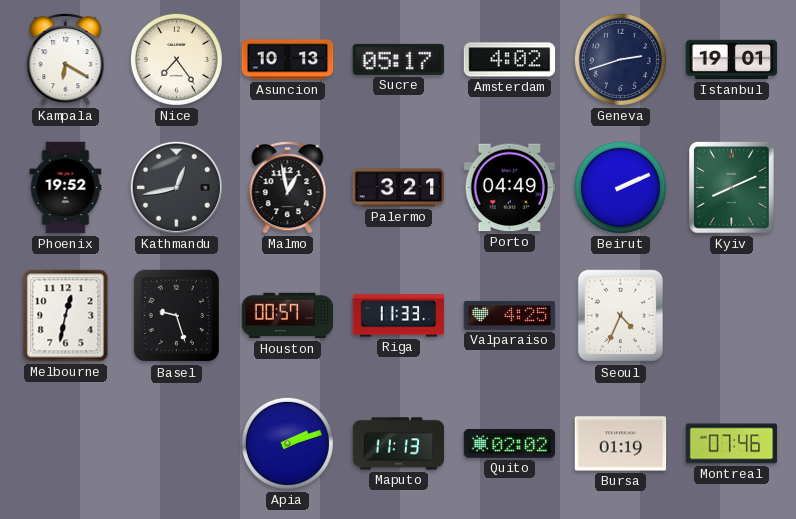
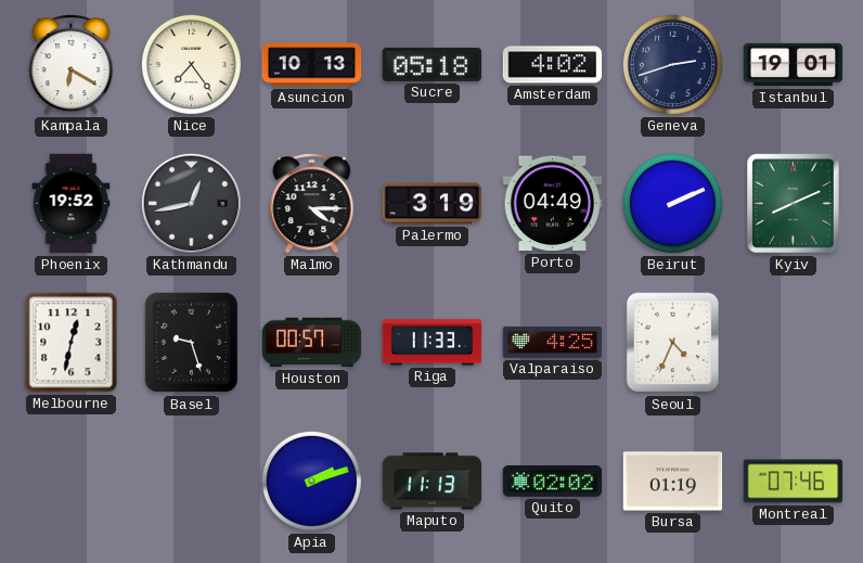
Sucre: 05:17 -> 05:18 (433, 64)
Malmo: 12:58 -> 4:15 (312, 204)
Palermo: 3:21 -> 3:19 (433, 204)
